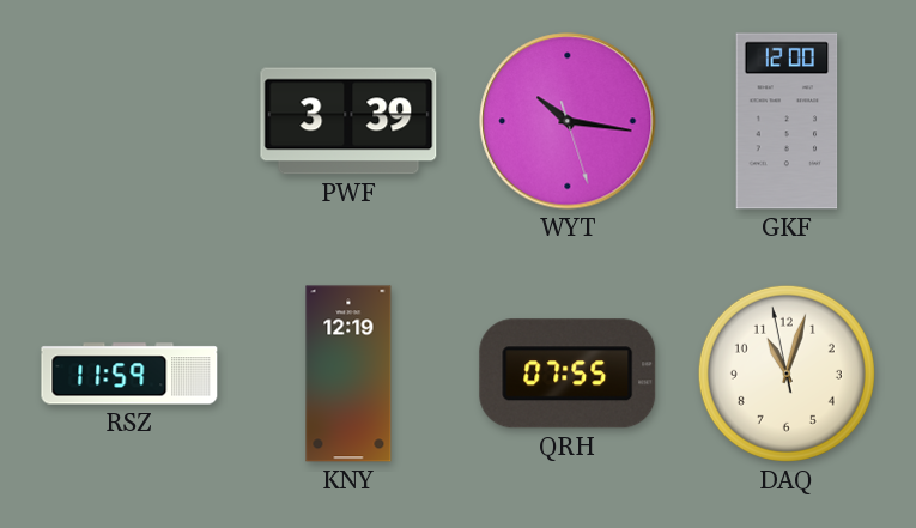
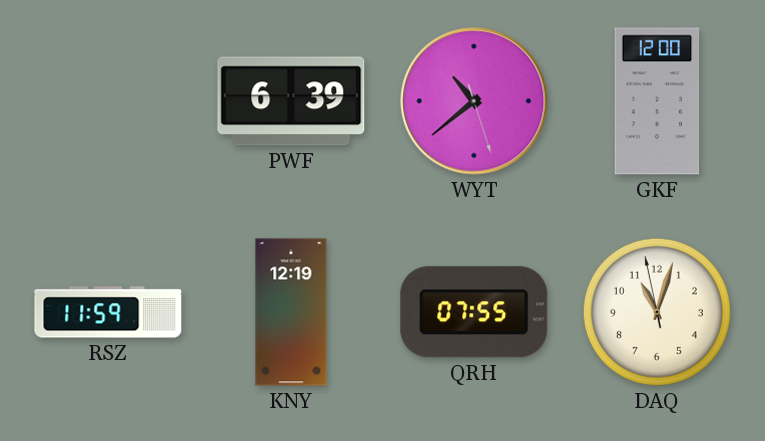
PWF: 3:39 -> 6:39 (291, 101)
WYT: 10:16 -> 10:38 (474, 101)
